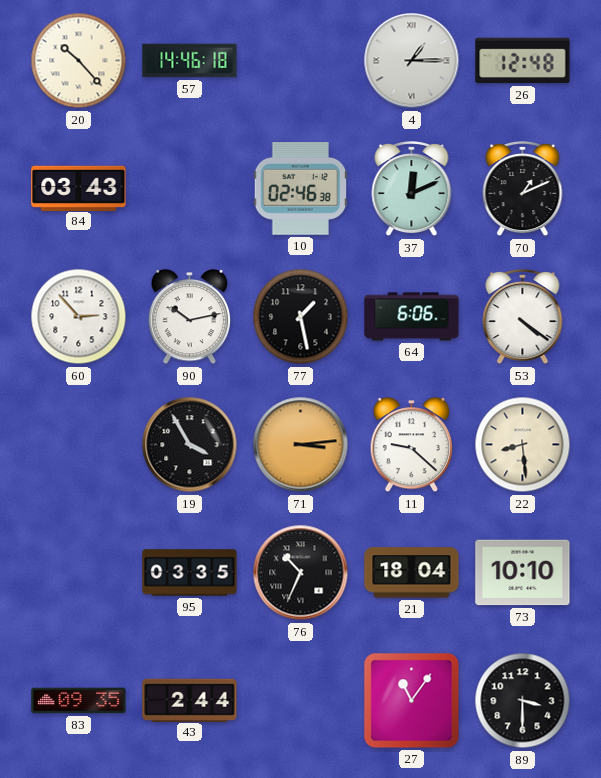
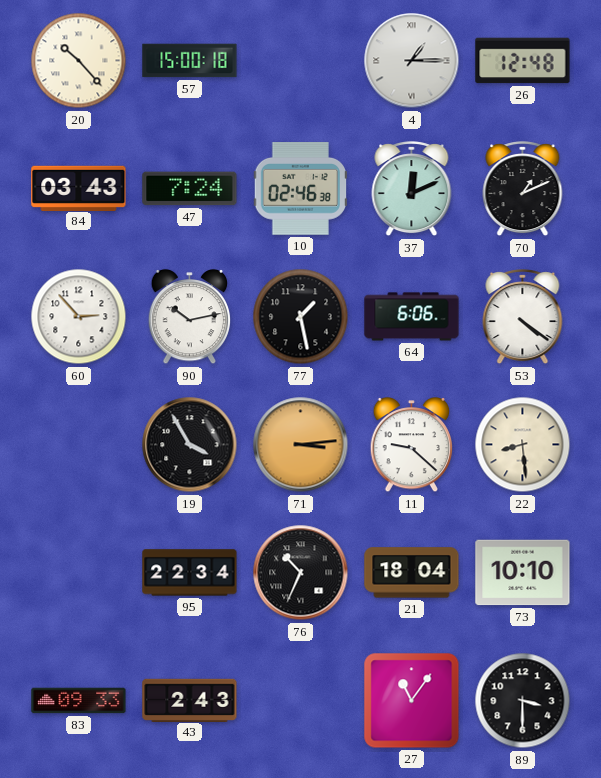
57: 14:46 -> 15:00 (190, 61)
47: none -> 7:24 (190, 189)
95: 03:35 -> 22:34 (190, 573)
83: 09:35 -> 09:33 (79, 701)
43: 2:44 -> 2:43 (190, 700)
